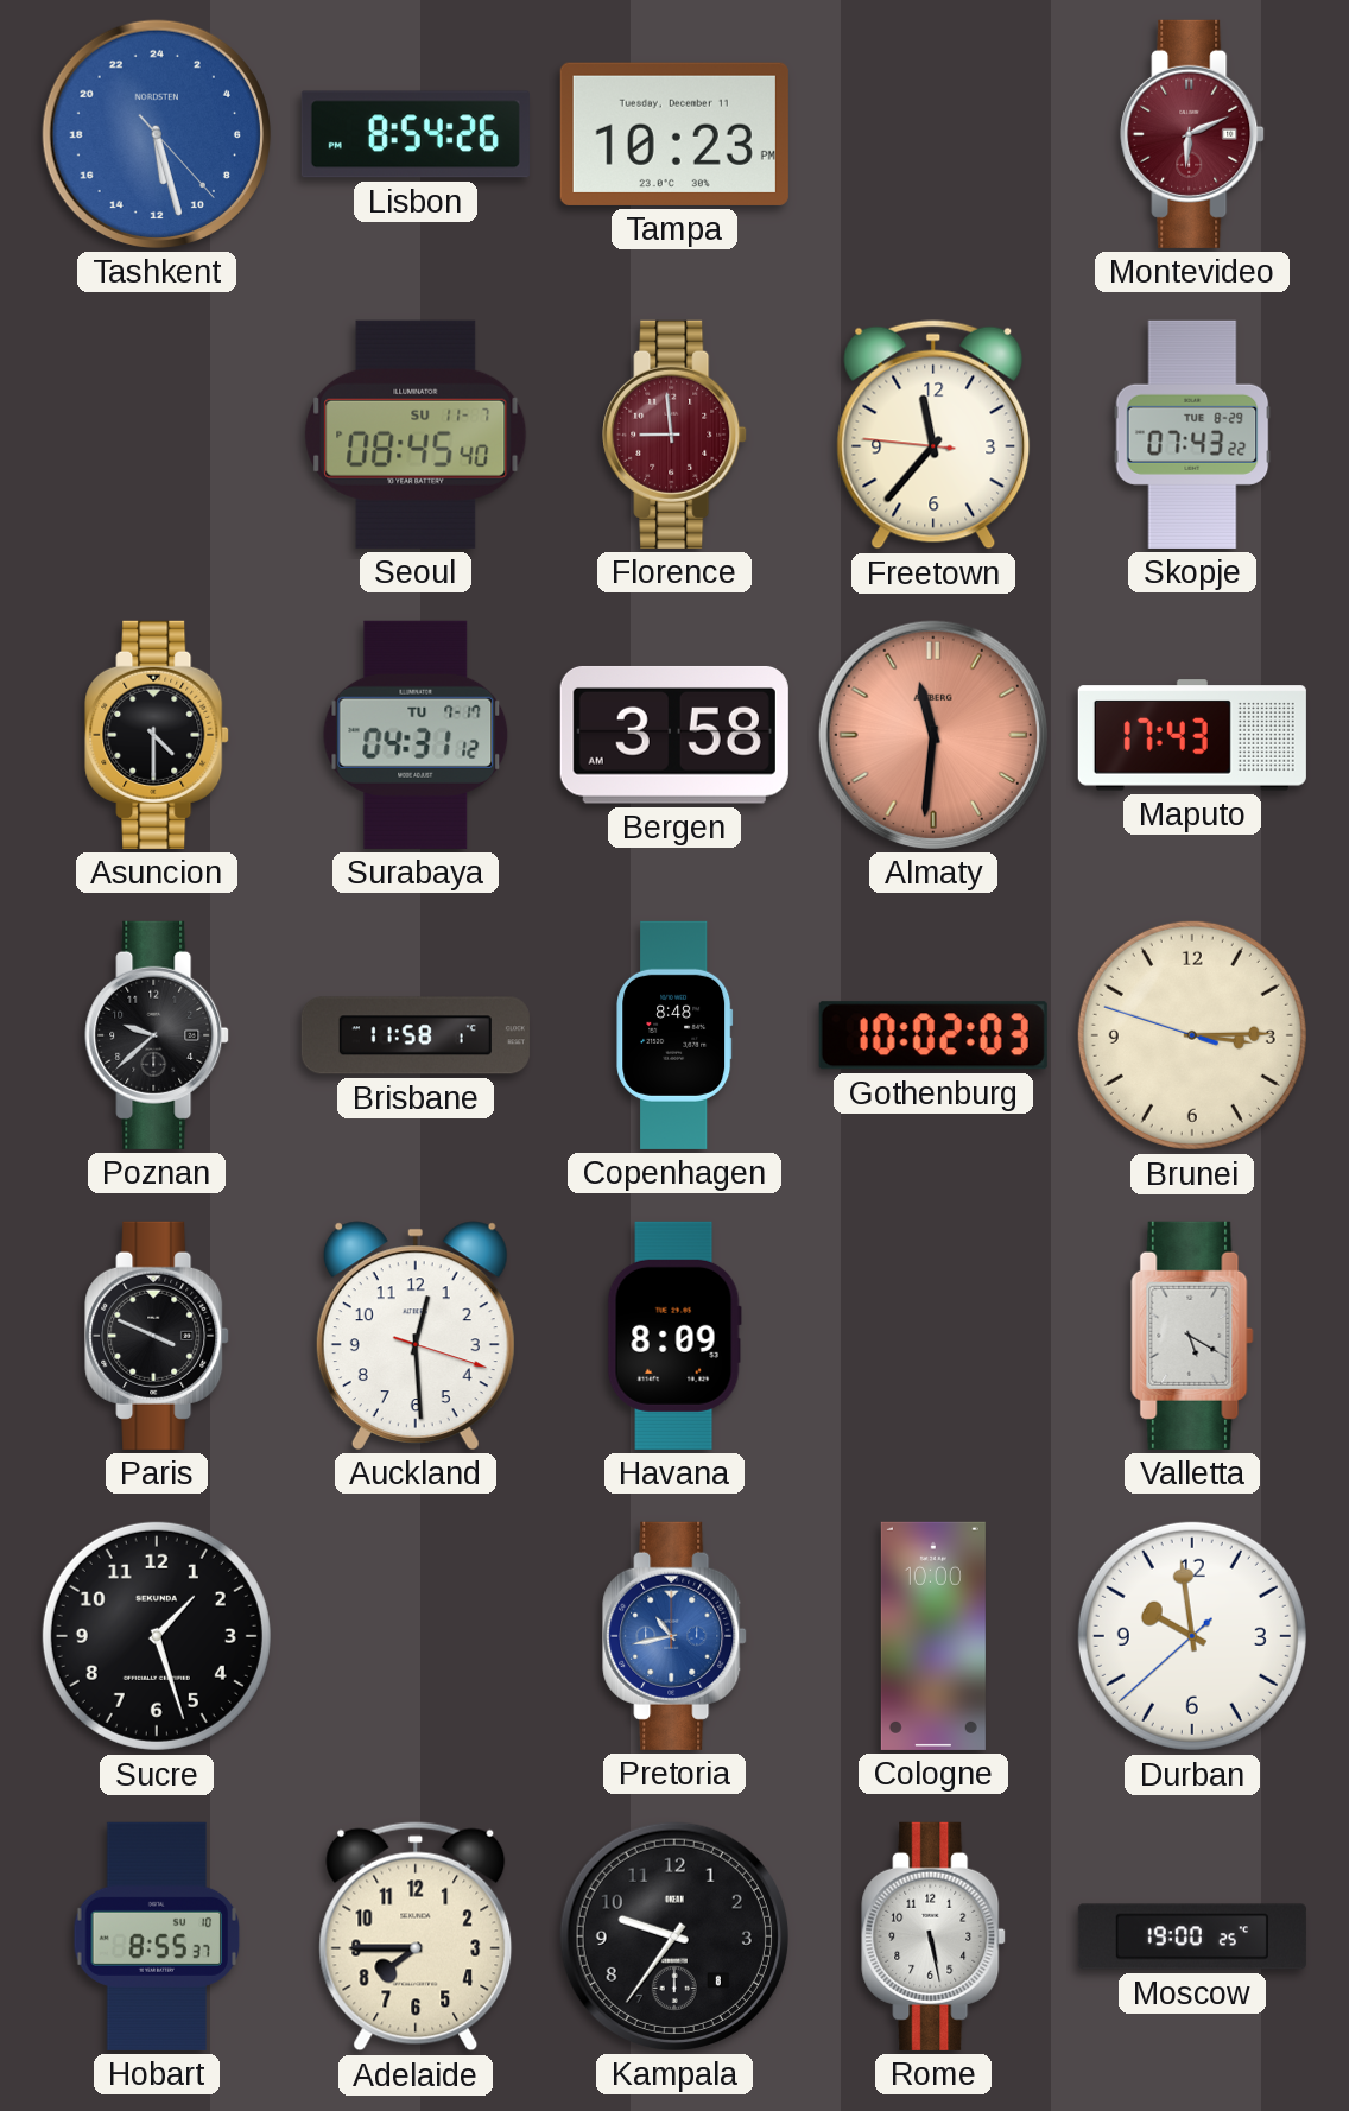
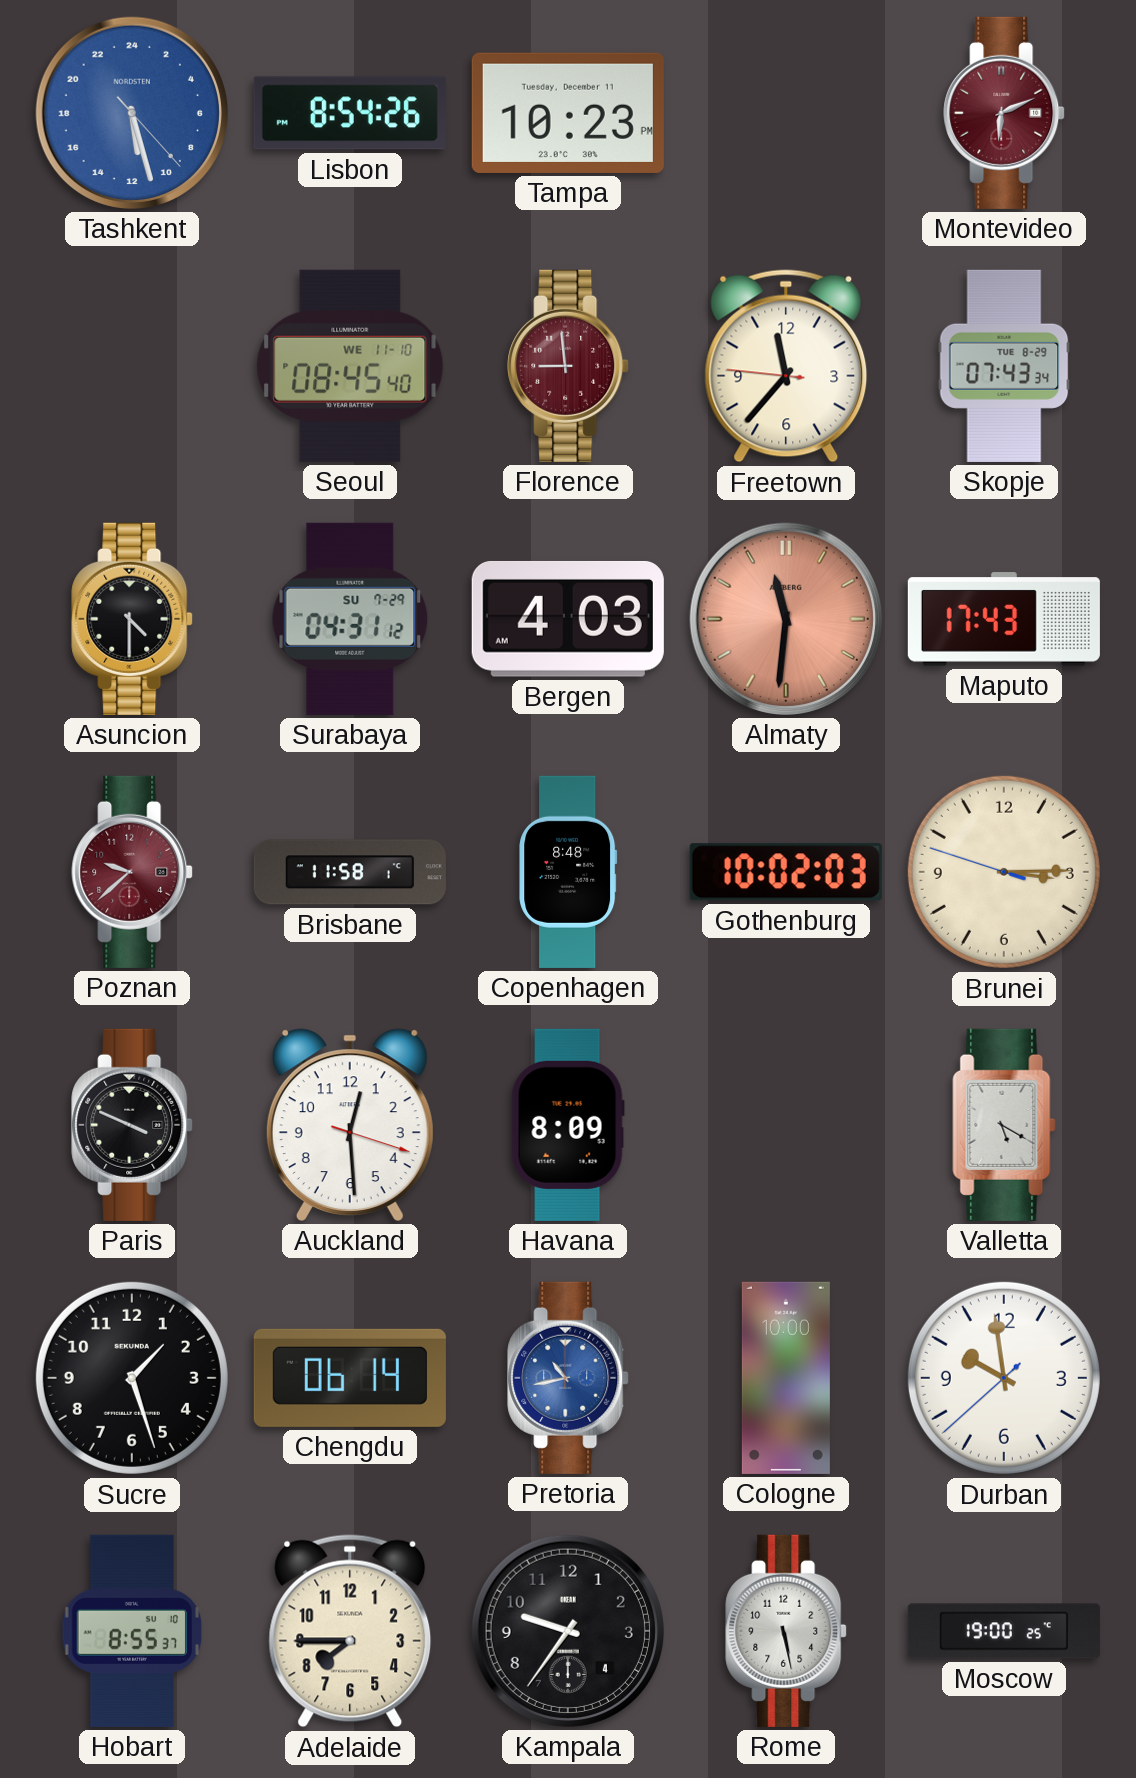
Seoul date: SU 11-7 -> WE 11-10 (350, 366)
Skopje: 07:43:22 -> 07:43:34 (1004, 366)
Surabaya date: TU 7-17 -> SU 7-29 (350, 619)
Bergen: 3:58 -> 4:03 (568, 619)
Poznan dial: black -> burgundy (132, 872)
Chengdu: none -> 06:14 (350, 1378)
Kampala date: 8 -> 4 (568, 1631)
